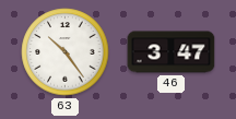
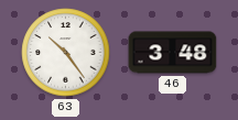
46: 3:47 -> 3:48 (173, 53)
